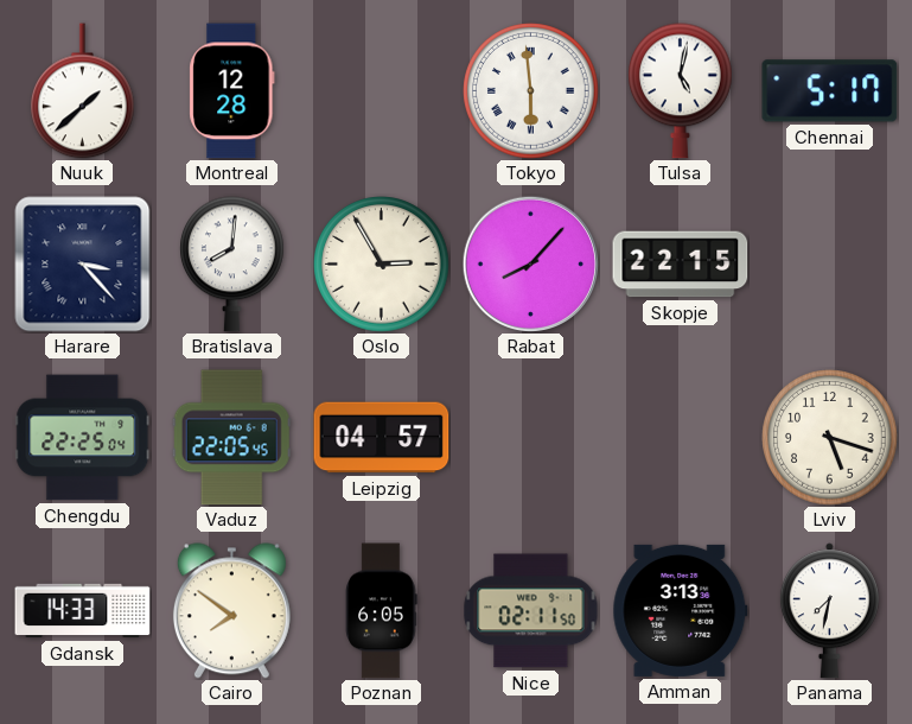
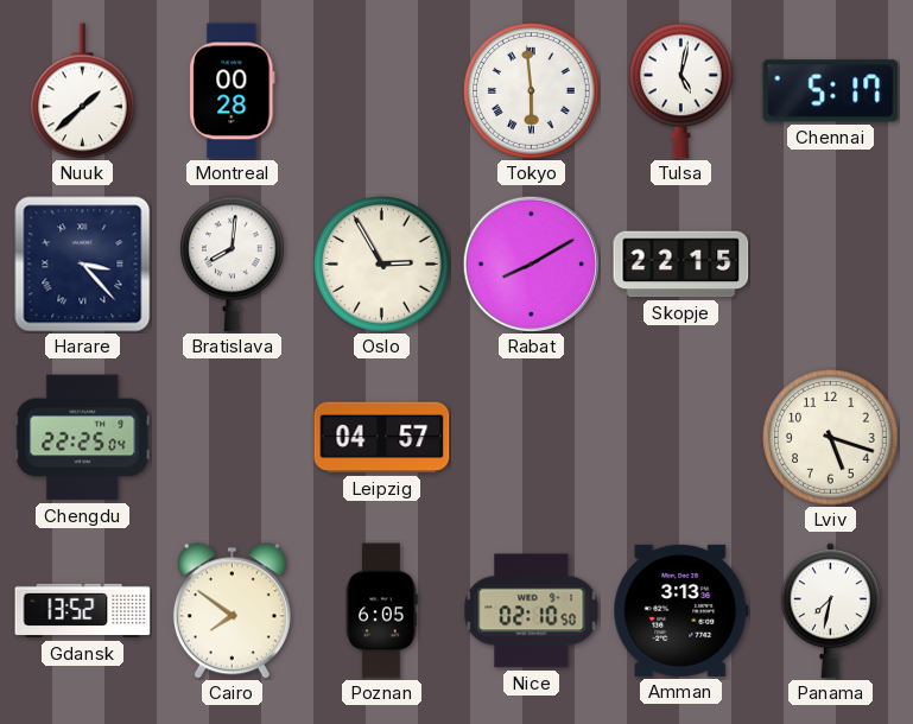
Montreal: 12:28 -> 00:28 (233, 91)
Rabat: 8:07 -> 8:10 (531, 263)
Vaduz: 22:05 -> none (231, 438)
Gdansk: 14:33 -> 13:52 (83, 611)
Nice: 02:11 -> 02:10 (532, 611)
